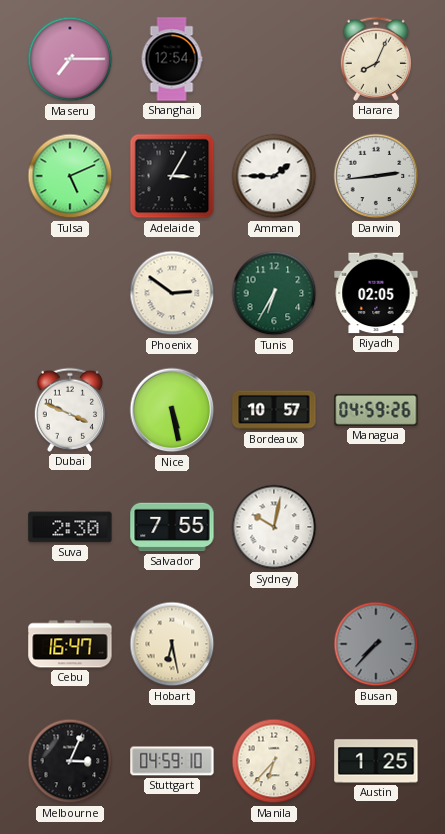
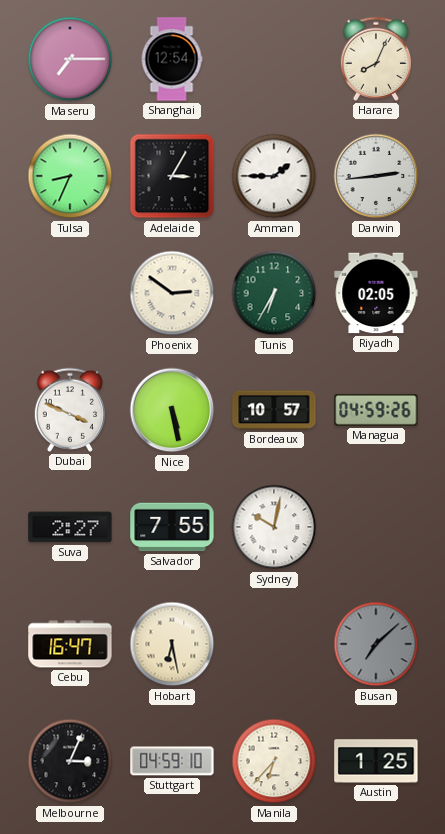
Tulsa: 5:11 -> 8:34 (70, 176)
Suva: 2:30 -> 2:27 (70, 527)
Busan: 7:37 -> 7:08 (376, 644)
